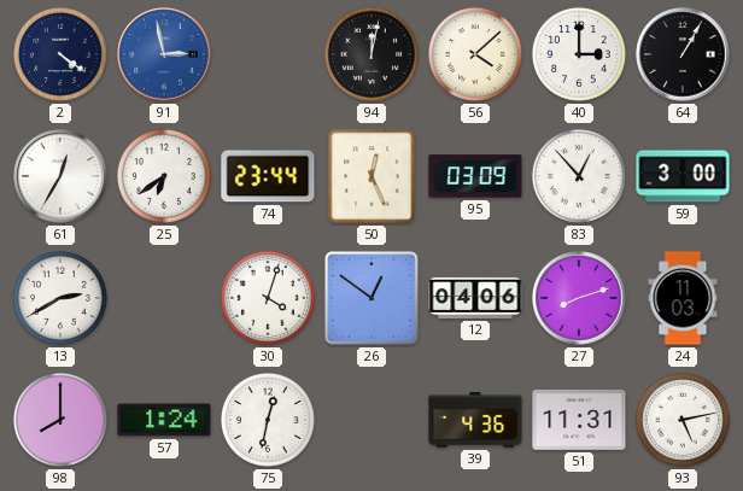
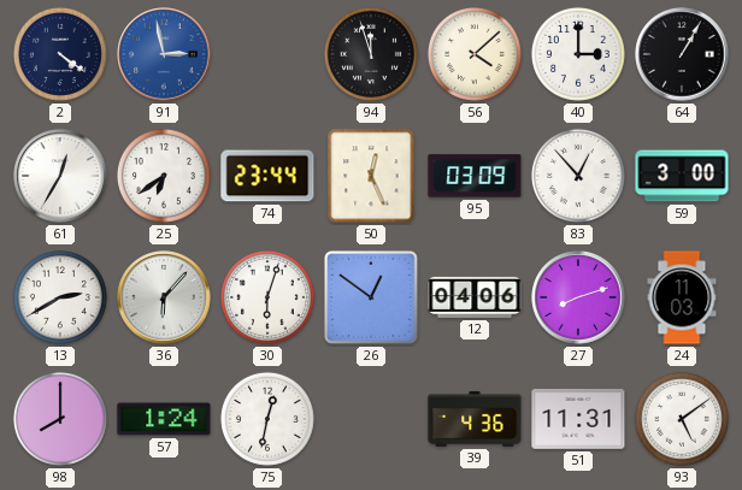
94: 12:02 -> 11:57 (371, 54)
36: none -> 6:07 (164, 297)
30: 4:03 -> 6:03 (267, 297)
93: 5:13 -> 5:09 (682, 419)
